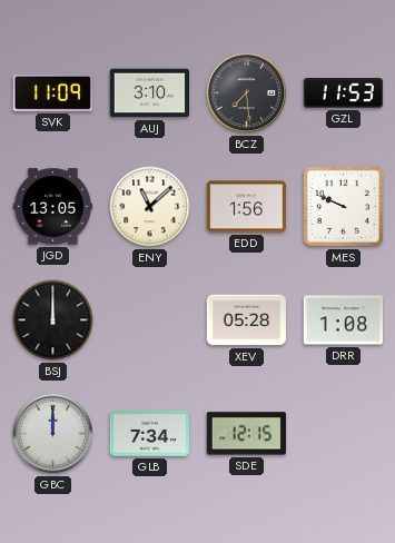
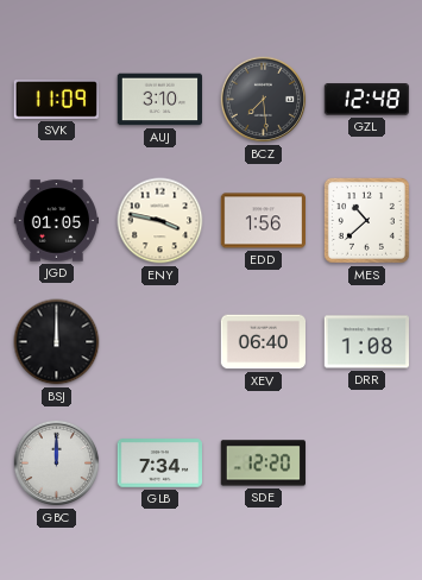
GZL: 11:53 -> 12:48 (366, 100)
JGD: 13:05 -> 01:05 (56, 221)
ENY: 11:08 -> 3:47 (160, 221)
MES: 9:49 -> 10:38 (366, 220)
XEV: 05:28 -> 06:40 (263, 342)
SDE: 12:15 -> 12:20 (263, 464)
